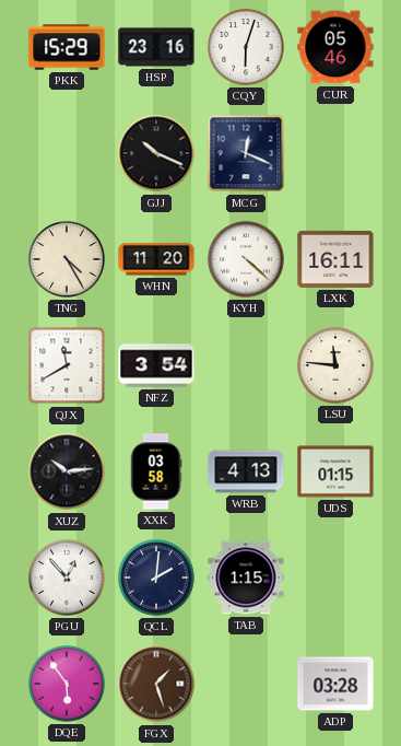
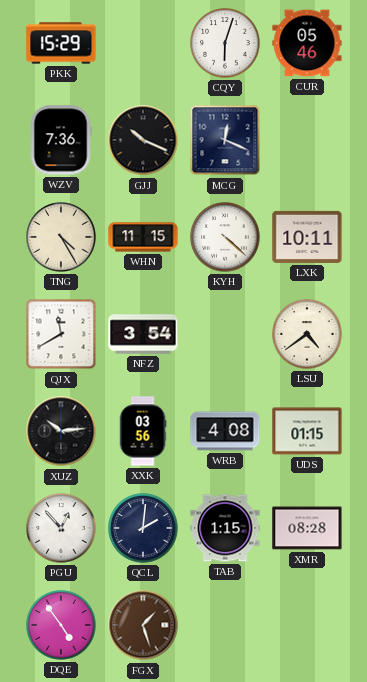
HSP: 23:16 -> none (156, 47)
WZV: none -> 7:36 (61, 140)
WHN: 11:20 -> 11:15 (143, 237)
LXK: 16:11 -> 10:11 (307, 237)
LSU: 11:46 -> 4:39 (307, 334)
XXK: 03:58 -> 03:56 (143, 431)
WRB: 4:13 -> 4:08 (225, 431)
XMR: none -> 08:28 (307, 528)
DQE: 5:54 -> 4:54 (61, 625)
ADP: 03:28 -> none (335, 684)
